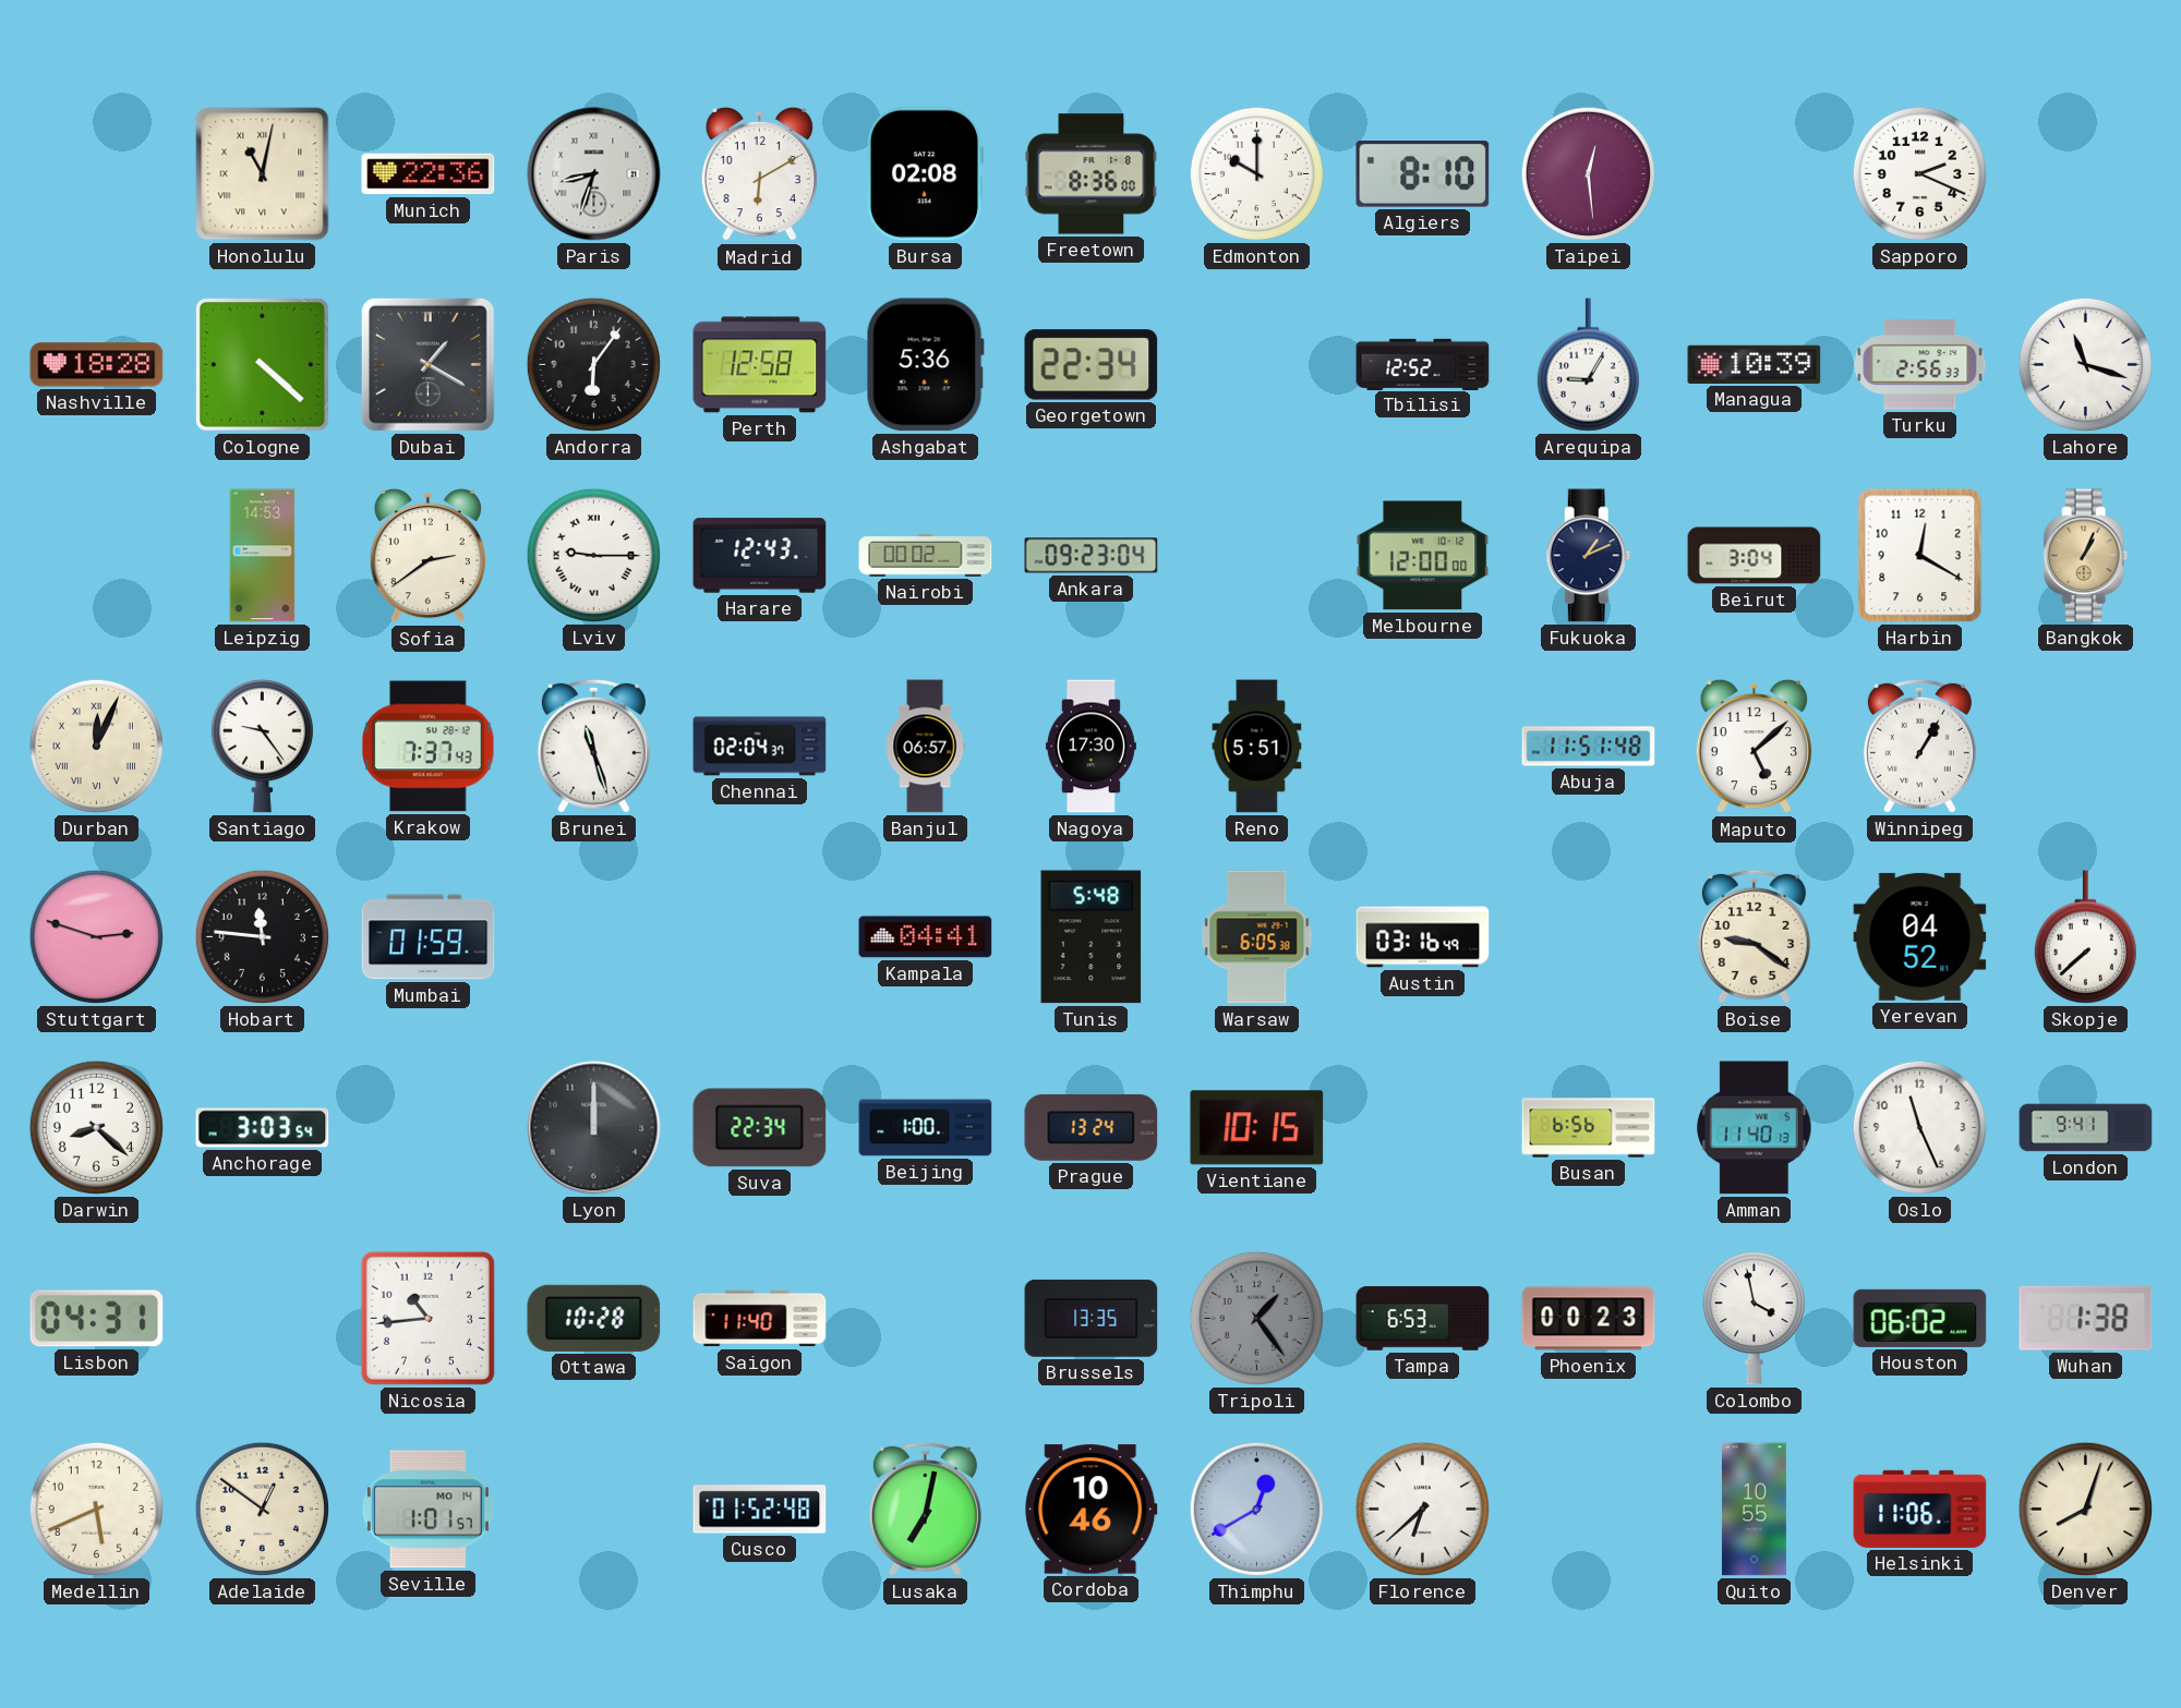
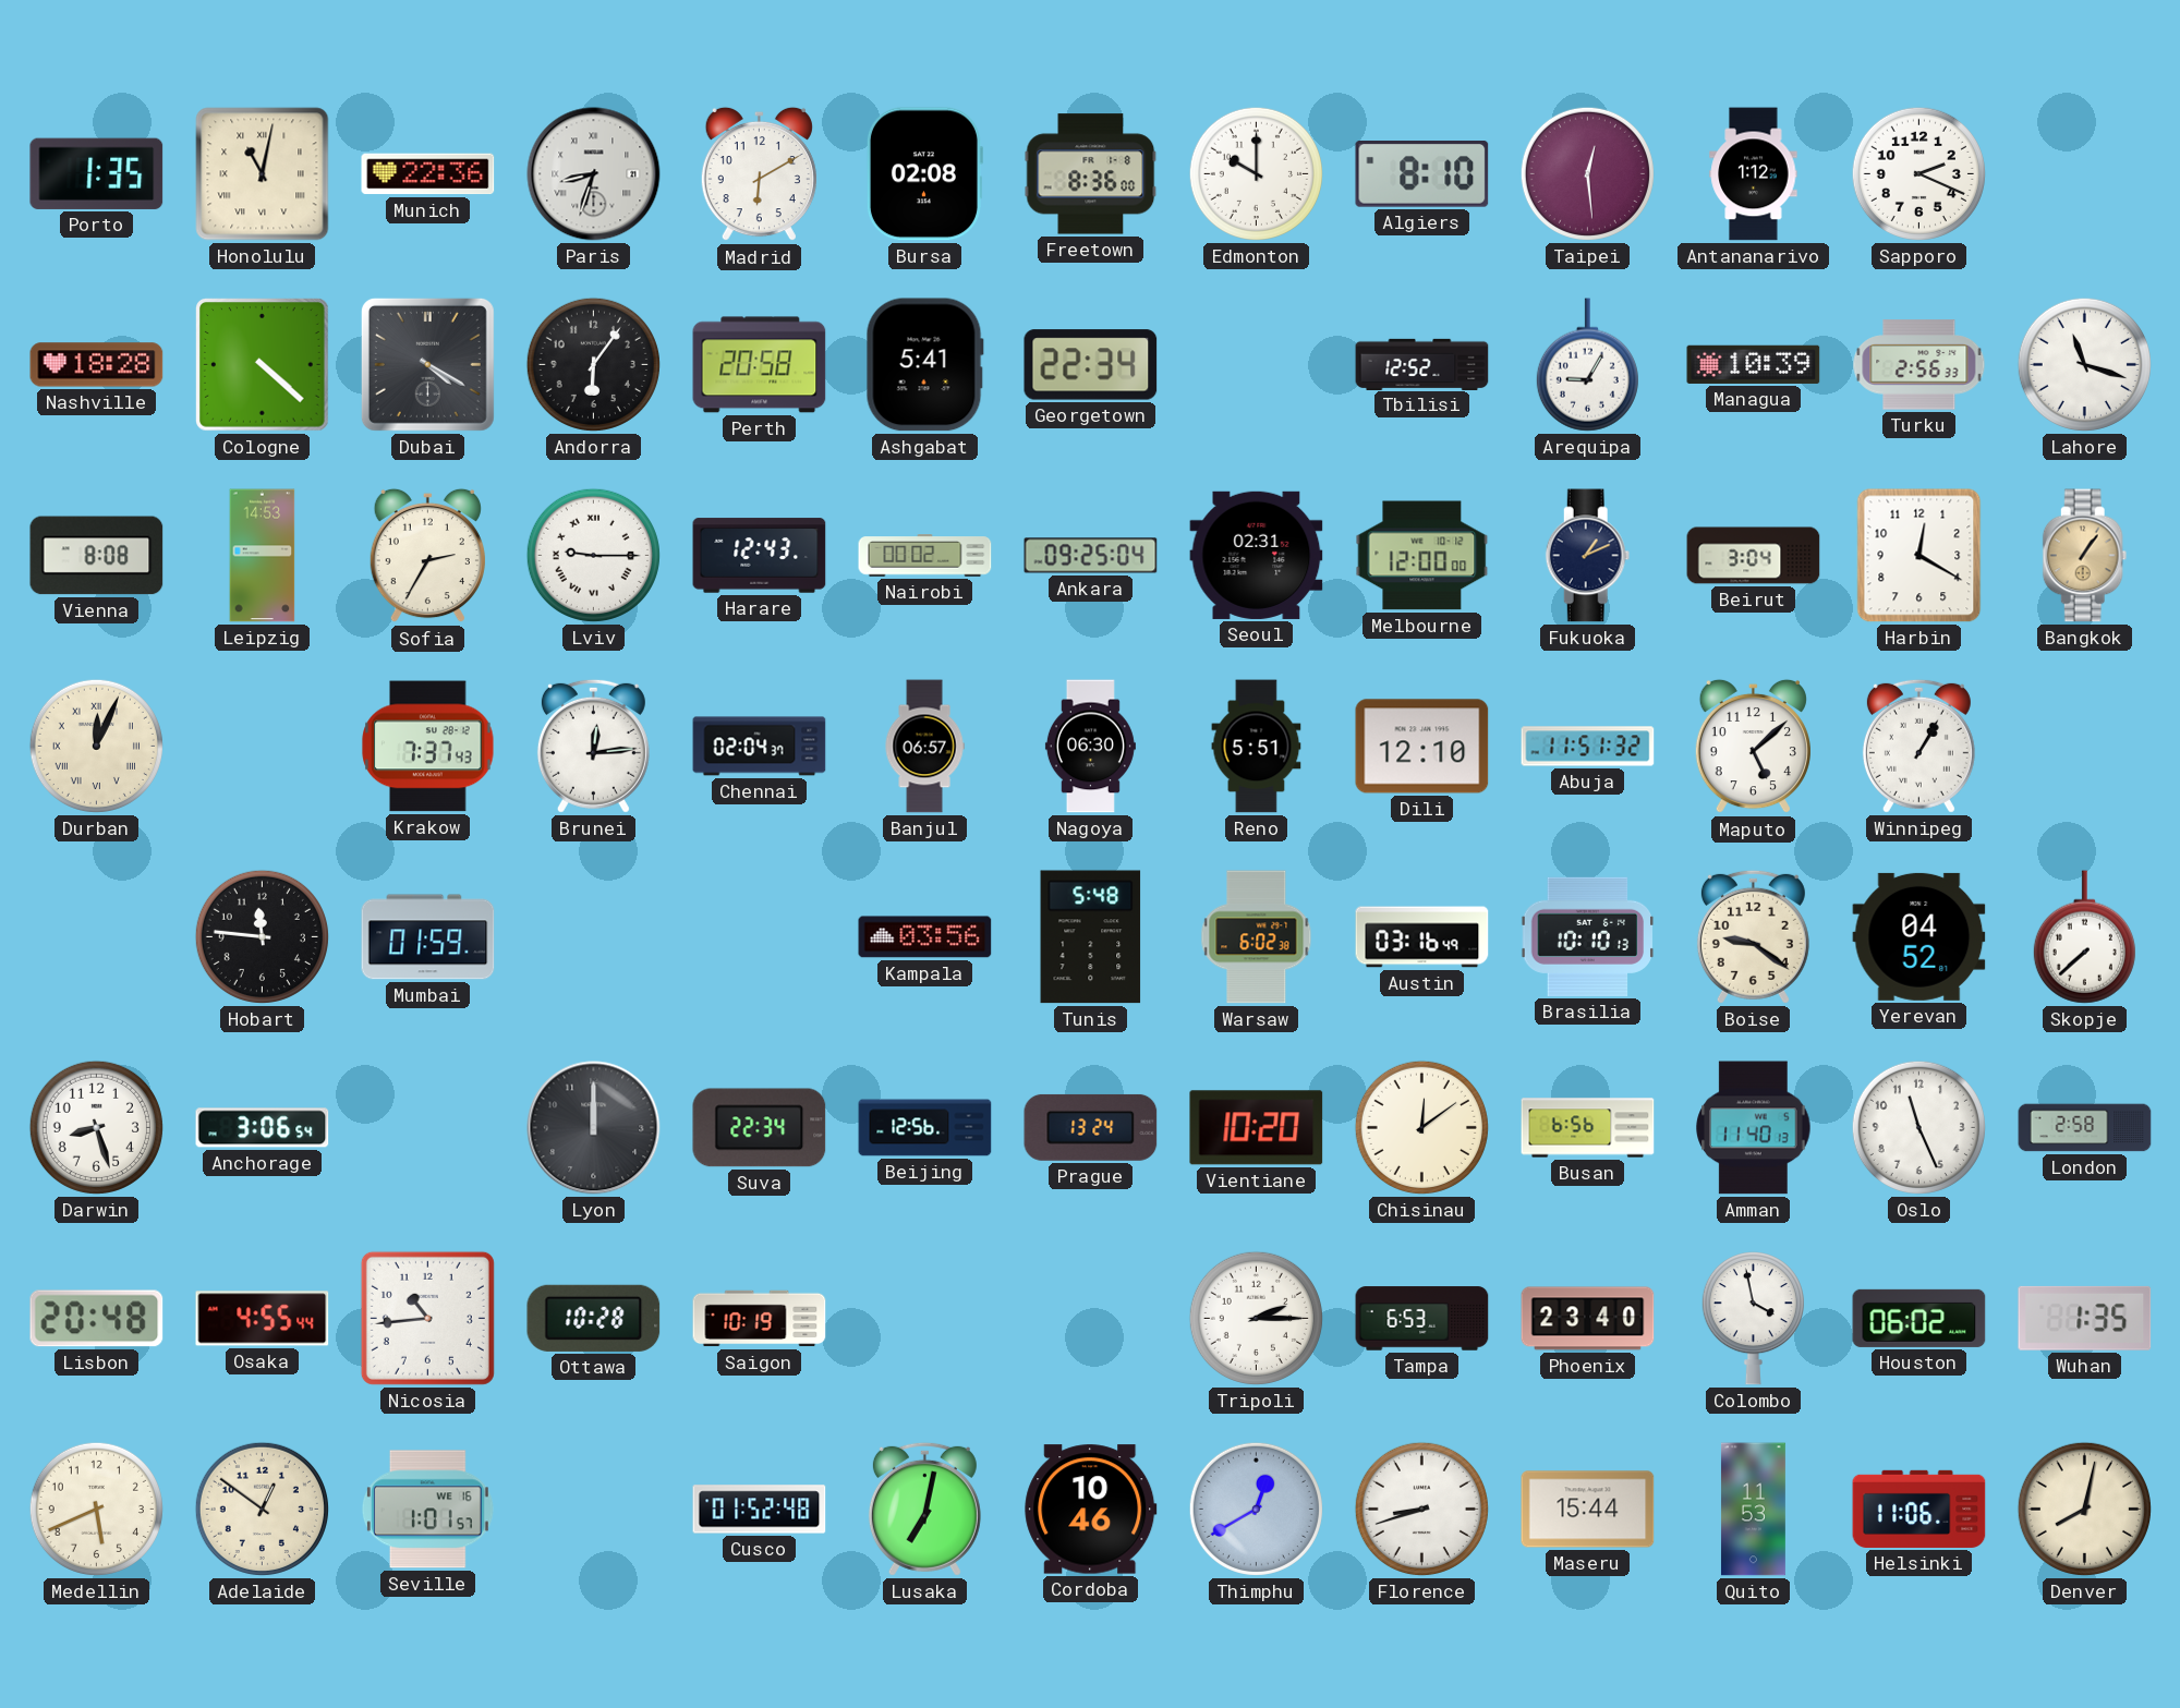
Porto: none -> 1:35 (97, 173)
Antananarivo: none -> 1:12 (1754, 174)
Dubai: 1:20 -> 4:20 (427, 364)
Perth: 12:58 -> 20:58 (760, 365)
Ashgabat: 5:36 -> 5:41 (924, 365)
Vienna: none -> 8:08 (97, 556)
Sofia: 2:39 -> 2:35 (427, 556)
Ankara: 09:23 -> 09:25 (1091, 556)
Seoul: none -> 02:31 (1257, 555)
Bangkok: 1:04 -> 1:06 (2085, 556)
Santiago: 9:24 -> none (262, 747)
Brunei: 11:27 -> 12:14 (593, 746)
Nagoya: 17:30 -> 06:30 (1090, 747)
Dili: none -> 12:10 (1422, 747)
Abuja: 11:51:48 -> 11:51:32 (1588, 747)
Stuttgart: 2:48 -> none (96, 936)
Kampala: 04:41 -> 03:56 (925, 937)
Warsaw: 6:05 -> 6:02 (1257, 937)
Brasilia: none -> 10:10 (1588, 936)
Darwin: 8:22 -> 8:27 (96, 1127)
Anchorage: 3:03 -> 3:06 (263, 1128)
Beijing: 1:00 -> 12:56 (925, 1128)
Vientiane: 10:15 -> 10:20 (1257, 1128)
Chisinau: none -> 12:09 (1421, 1127)
London: 9:41 -> 2:58 (2085, 1128)
Lisbon: 04:31 -> 20:48 (97, 1319)
Osaka: none -> 4:55 (263, 1319)
Saigon: 11:40 -> 10:19 (760, 1319)
Brussels: 13:35 -> none (1092, 1318)
Tripoli: 1:24 -> 2:15 (1256, 1318)
Tripoli dial: grey -> white (1256, 1318)
Phoenix: 00:23 -> 23:40 (1588, 1319)
Wuhan: 1:38 -> 1:35 (2085, 1318)
Seville date: MO 14 -> WE 16 (427, 1510)
Florence: 6:38 -> 8:42 (1421, 1509)
Maseru: none -> 15:44 (1588, 1510)
Quito: 10:55 -> 11:53 (1753, 1510)
Denver: 8:03 -> 8:02 (2084, 1509)
